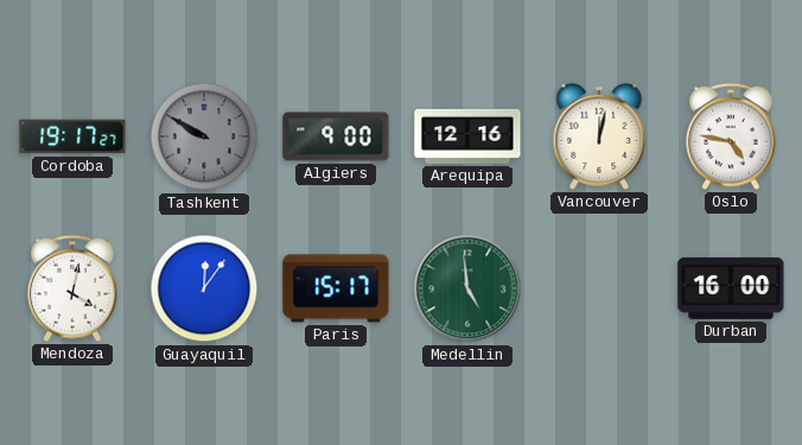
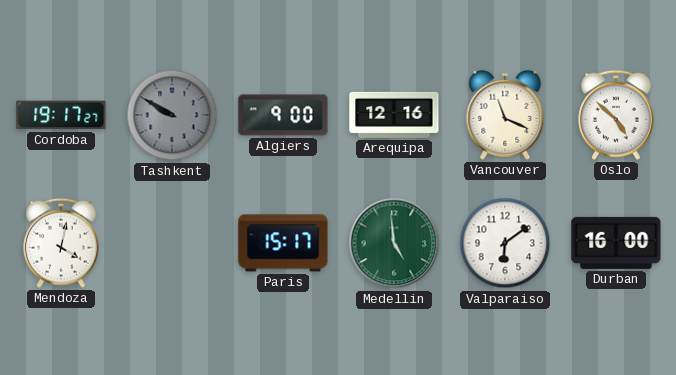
Vancouver: 12:02 -> 11:19 (505, 115)
Oslo: 4:47 -> 4:52 (617, 115)
Guayaquil: 12:06 -> none (204, 288)
Valparaiso: none -> 6:09 (505, 243)
